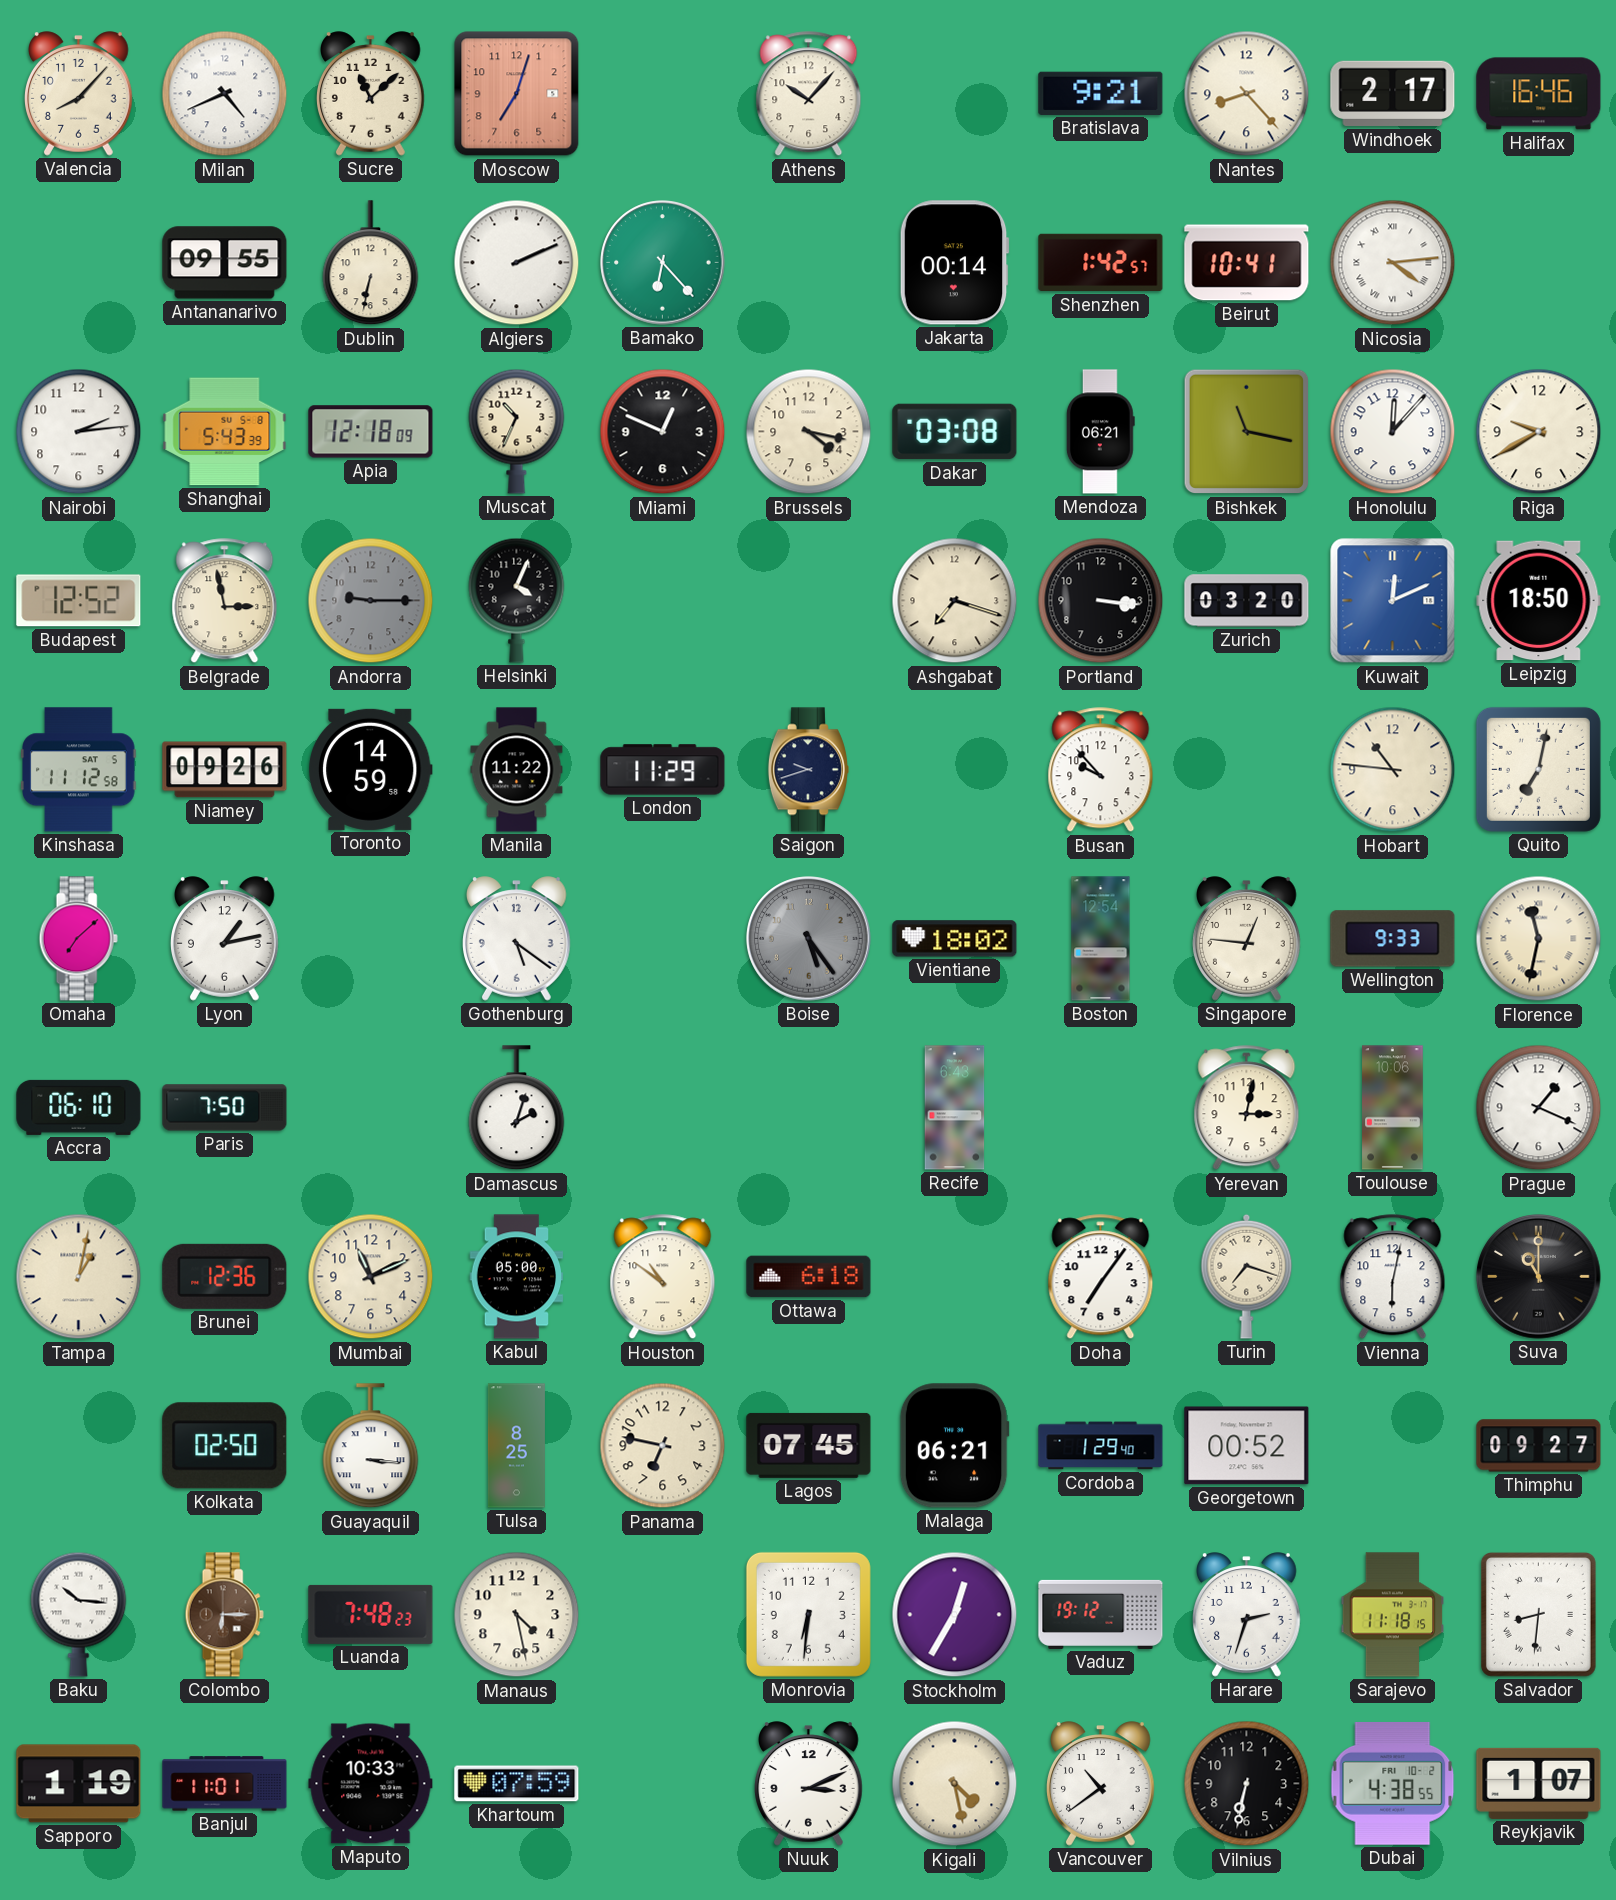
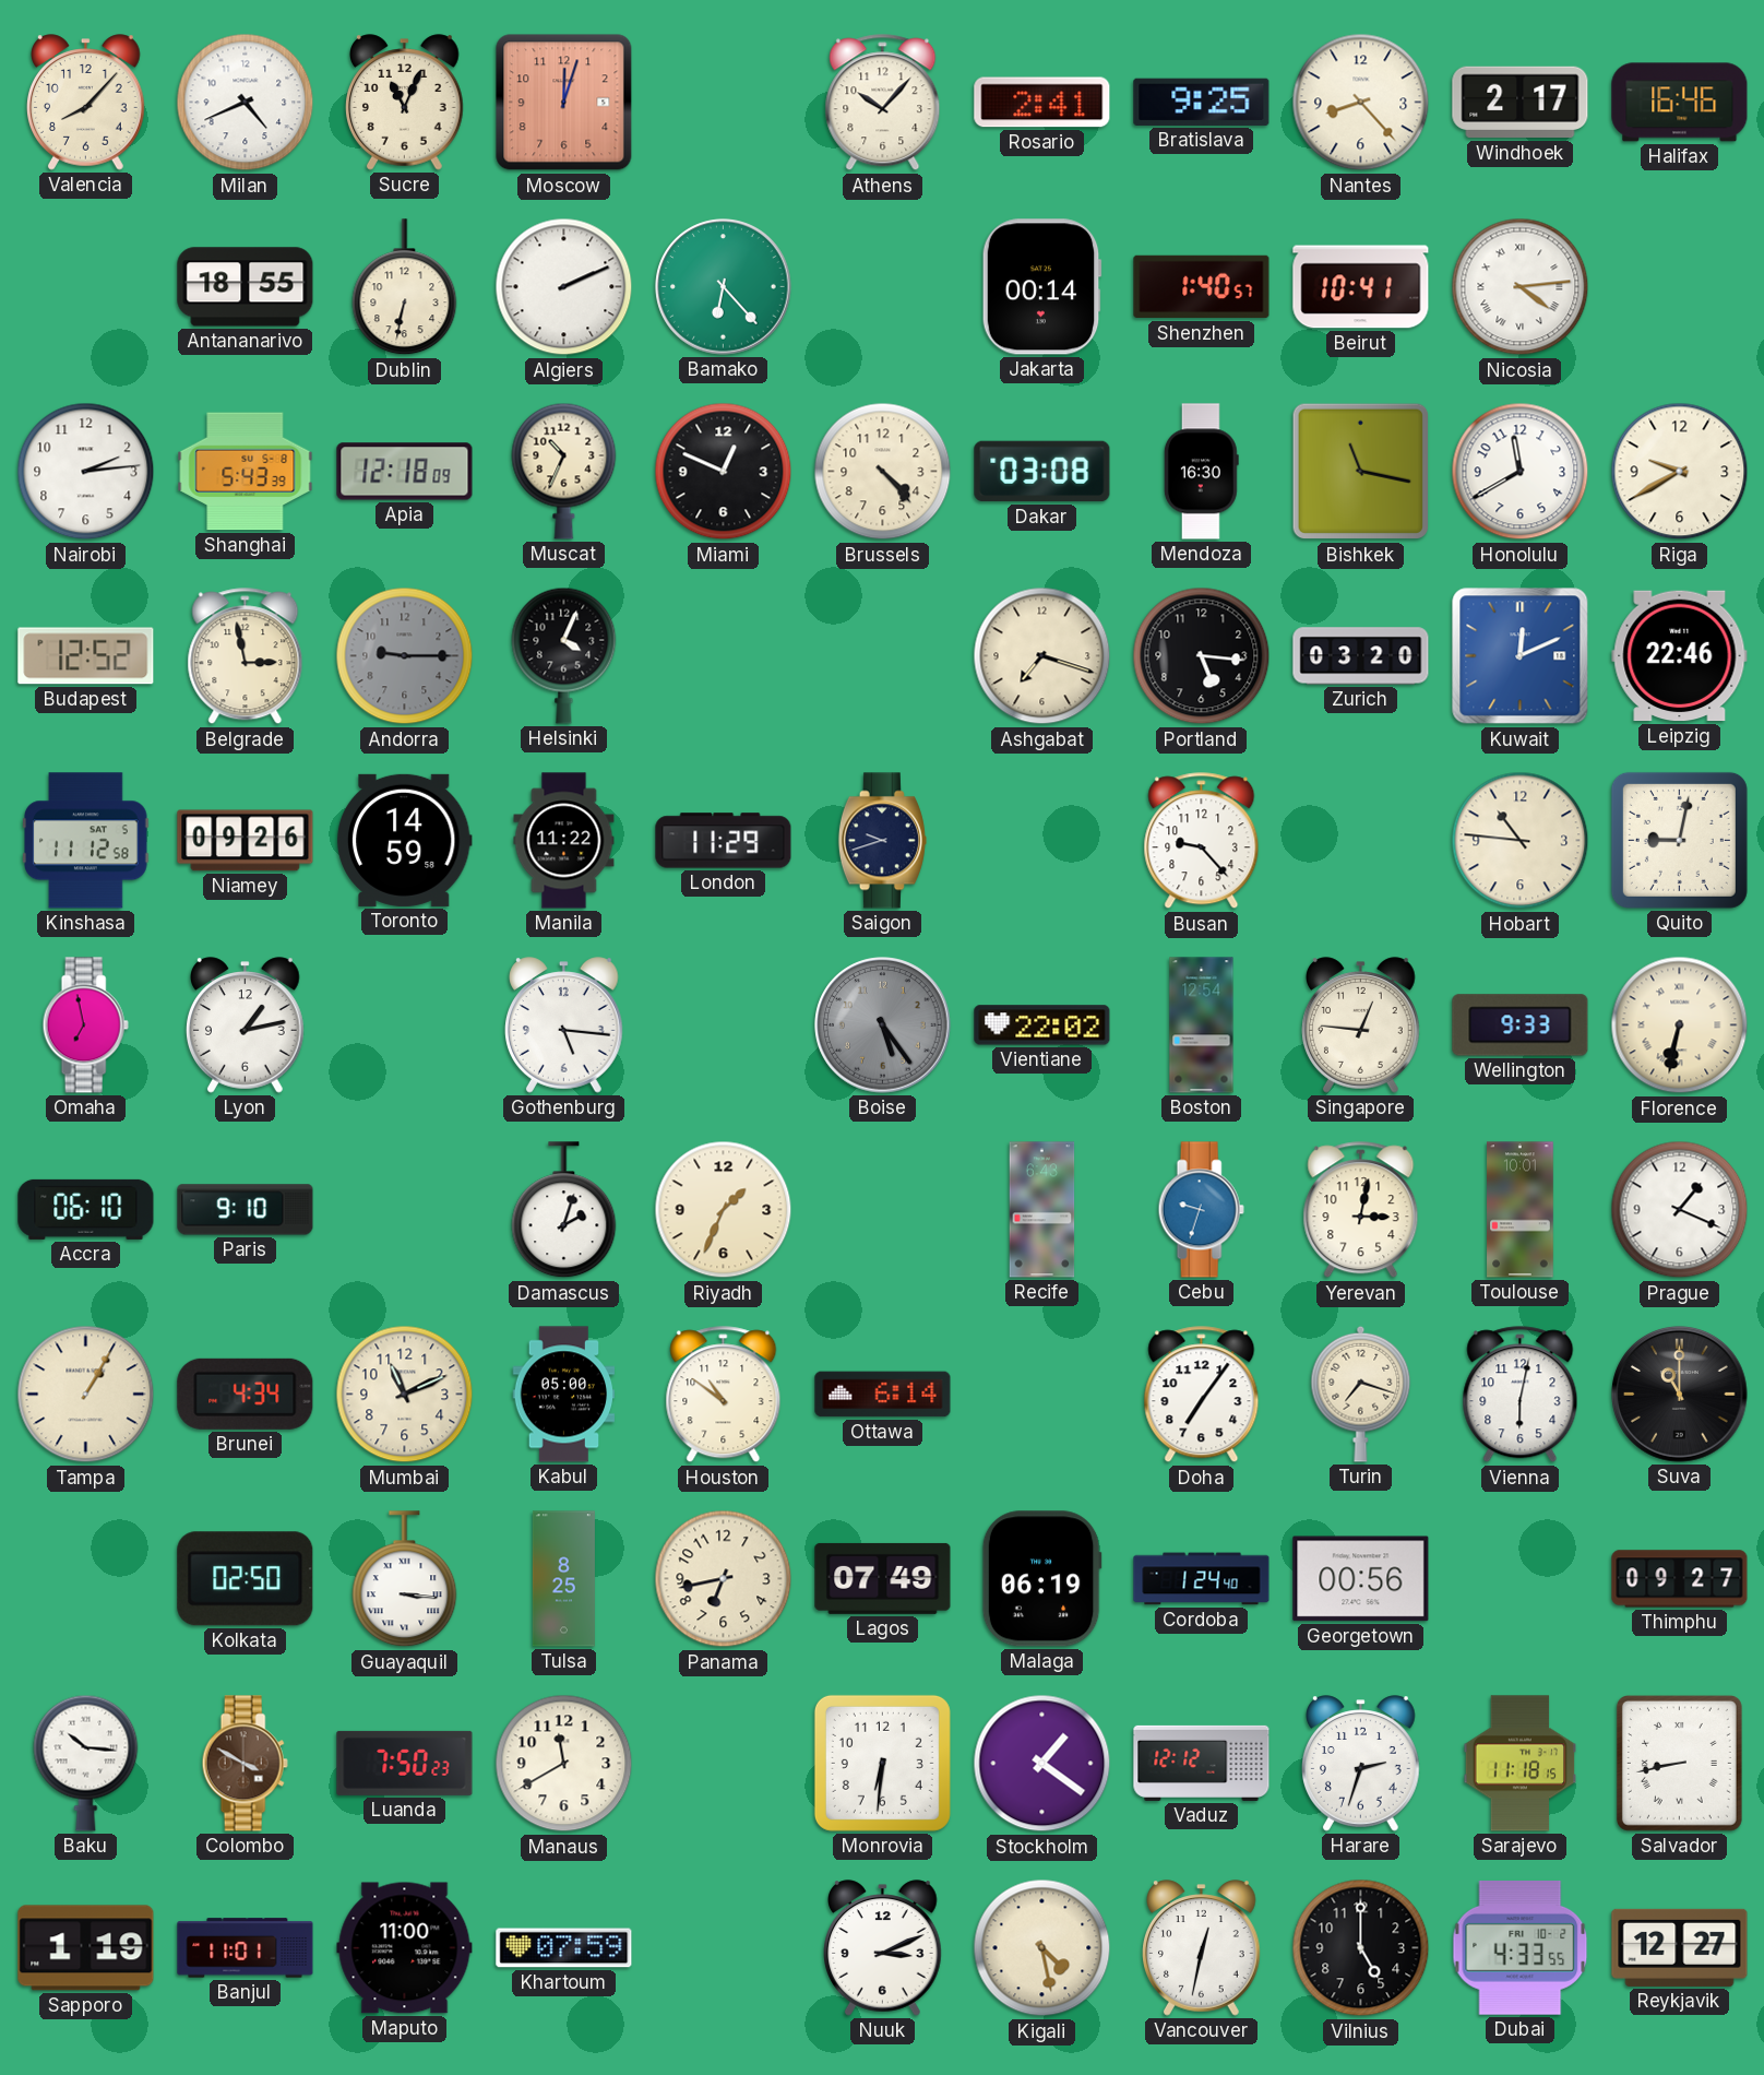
Sucre: 11:08 -> 11:04 (405, 103)
Moscow: 7:03 -> 12:03 (564, 103)
Rosario: none -> 2:41 (1042, 103)
Bratislava: 9:21 -> 9:25 (1202, 102)
Antananarivo: 09:55 -> 18:55 (246, 287)
Shenzhen: 1:42 -> 1:40 (1202, 287)
Brussels: 4:17 -> 4:23 (883, 472)
Mendoza: 06:21 -> 16:30 (1201, 472)
Honolulu: 12:07 -> 11:40 (1521, 472)
Portland: 3:16 -> 5:16 (1202, 656)
Leipzig: 18:50 -> 22:46 (1680, 656)
Busan: 9:53 -> 9:23 (1202, 841)
Quito: 7:02 -> 9:02 (1679, 840)
Omaha: 7:08 -> 6:58 (85, 1025)
Gothenburg: 5:21 -> 5:16 (564, 1025)
Vientiane: 18:02 -> 22:02 (1042, 1025)
Florence: 11:32 -> 6:32 (1680, 1025)
Paris: 7:50 -> 9:10 (246, 1210)
Riyadh: none -> 1:34 (724, 1210)
Cebu: none -> 9:33 (1201, 1210)
Toulouse: 10:06 -> 10:01 (1521, 1210)
Tampa: 1:02 -> 1:05 (86, 1395)
Brunei: 12:36 -> 4:34 (246, 1394)
Ottawa: 6:18 -> 6:14 (883, 1395)
Panama: 6:47 -> 6:43 (724, 1579)
Lagos: 07:45 -> 07:49 (883, 1578)
Malaga: 06:21 -> 06:19 (1041, 1579)
Cordoba: 1:29 -> 1:24 (1202, 1579)
Georgetown: 00:52 -> 00:56 (1361, 1579)
Colombo: 6:15 -> 3:50 (245, 1764)
Luanda: 7:48 -> 7:50 (405, 1763)
Manaus: 4:28 -> 11:40 (564, 1764)
Stockholm: 12:35 -> 1:21 (1042, 1764)
Vaduz: 19:12 -> 12:12 (1202, 1763)
Salvador: 8:31 -> 8:43 (1679, 1763)
Maputo: 10:33 -> 11:00 (405, 1948)
Vancouver: 10:39 -> 12:32 (1202, 1948)
Vilnius: 6:32 -> 5:00 (1361, 1948)
Dubai: 4:38 -> 4:33 (1521, 1947)
Reykjavik: 1:07 -> 12:27 (1680, 1947)
